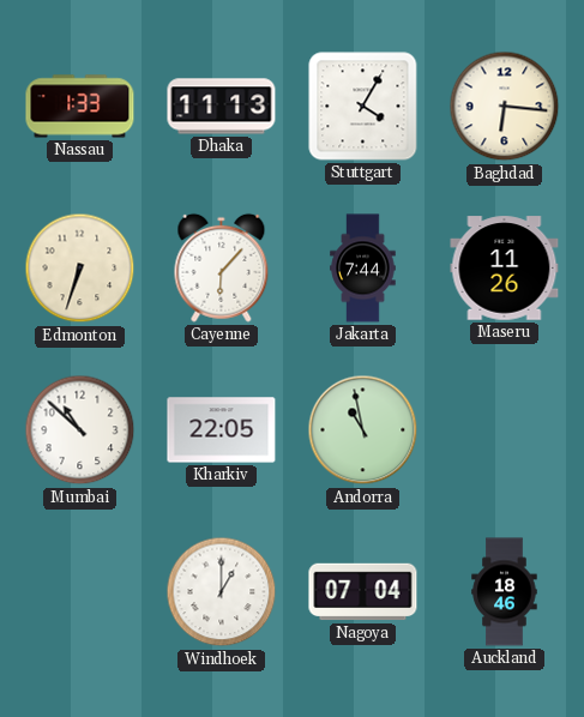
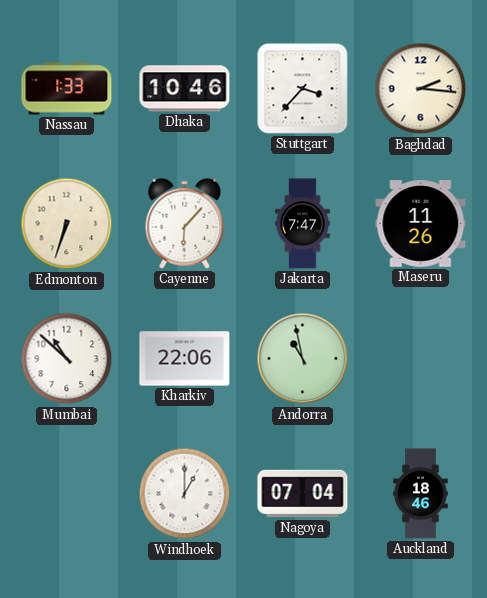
Dhaka: 11:13 -> 10:46 (185, 89)
Stuttgart: 4:05 -> 3:37 (303, 89)
Baghdad: 6:16 -> 2:16 (421, 89)
Jakarta: 7:44 -> 7:47 (303, 224)
Kharkiv: 22:05 -> 22:06 (185, 359)
